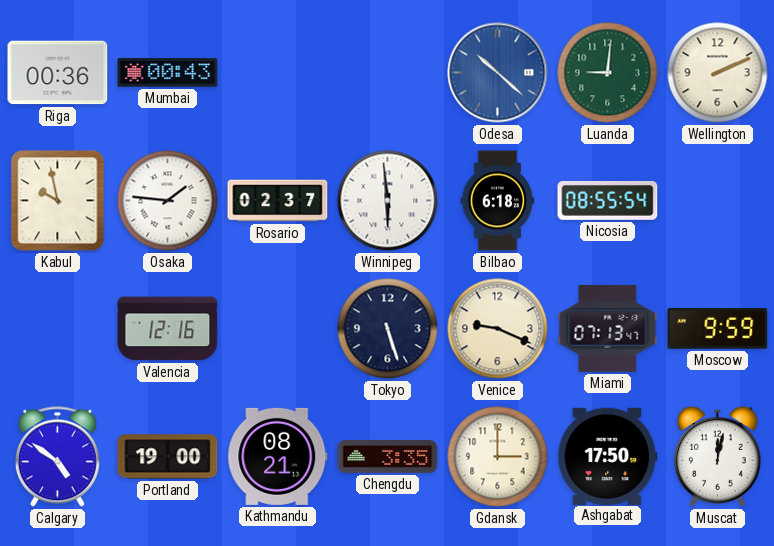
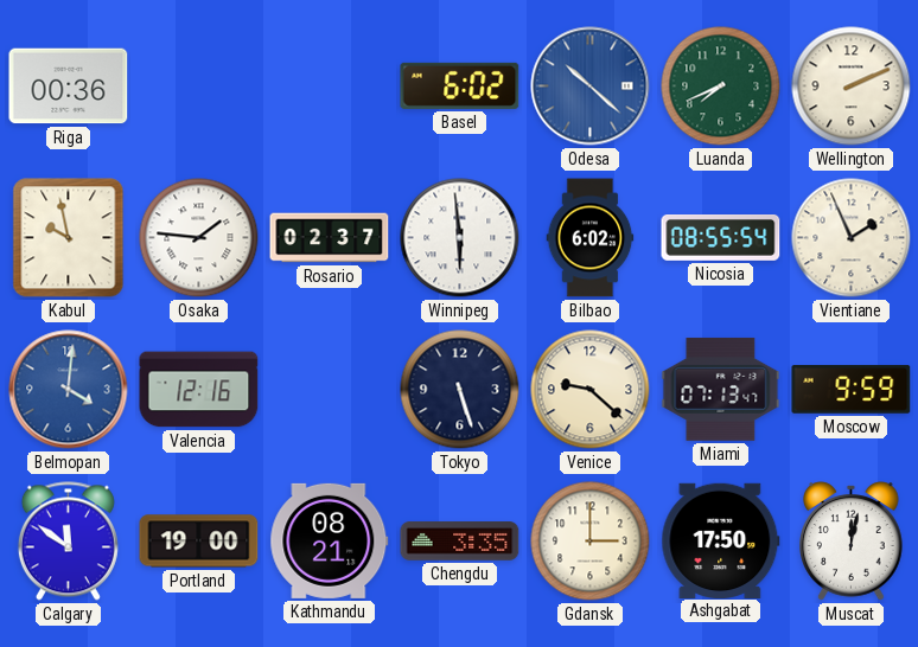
Mumbai: 00:43 -> none (168, 73)
Basel: none -> 6:02 (460, 85)
Luanda: 9:01 -> 7:41 (721, 87)
Bilbao: 6:18 -> 6:02 (591, 238)
Vientiane: none -> 1:56 (852, 238)
Belmopan: none -> 4:01 (69, 390)
Venice: 9:19 -> 9:22 (591, 390)
Calgary: 4:51 -> 11:51 (68, 542)
